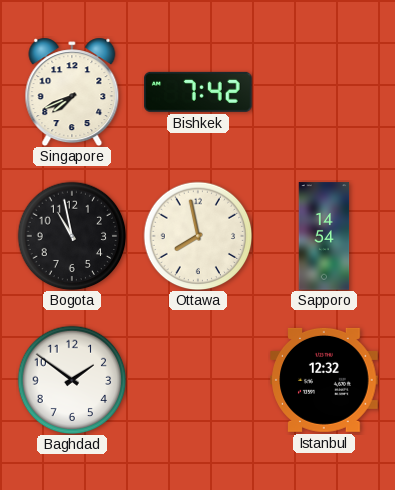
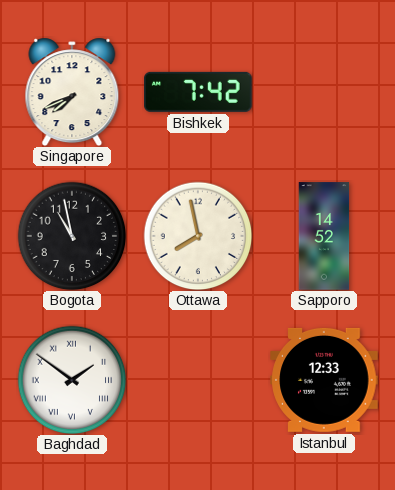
Sapporo: 14:54 -> 14:52 (324, 236)
Baghdad numerals: Arabic -> Roman (72, 380)
Istanbul: 12:32 -> 12:33 (324, 380)
